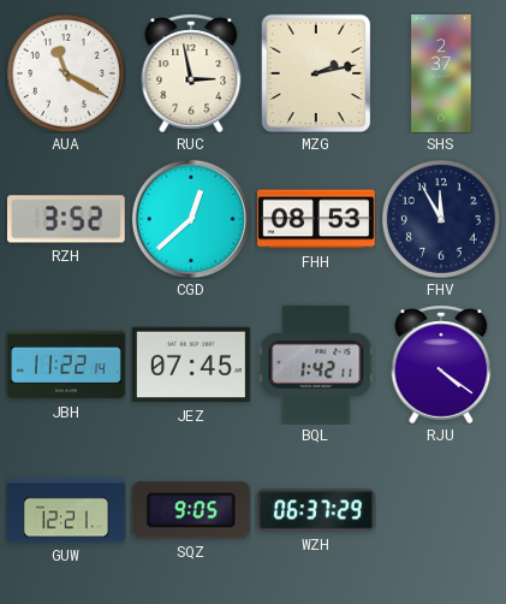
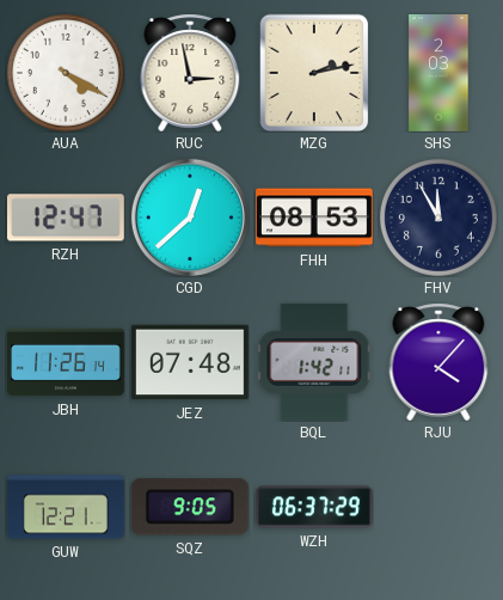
AUA: 11:20 -> 4:20 (66, 73)
SHS: 2:37 -> 2:03 (438, 74)
RZH: 3:52 -> 12:47 (66, 218)
JBH: 11:22 -> 11:26 (67, 362)
JEZ: 07:45 -> 07:48 (190, 362)
RJU: 4:21 -> 4:07 (438, 362)
